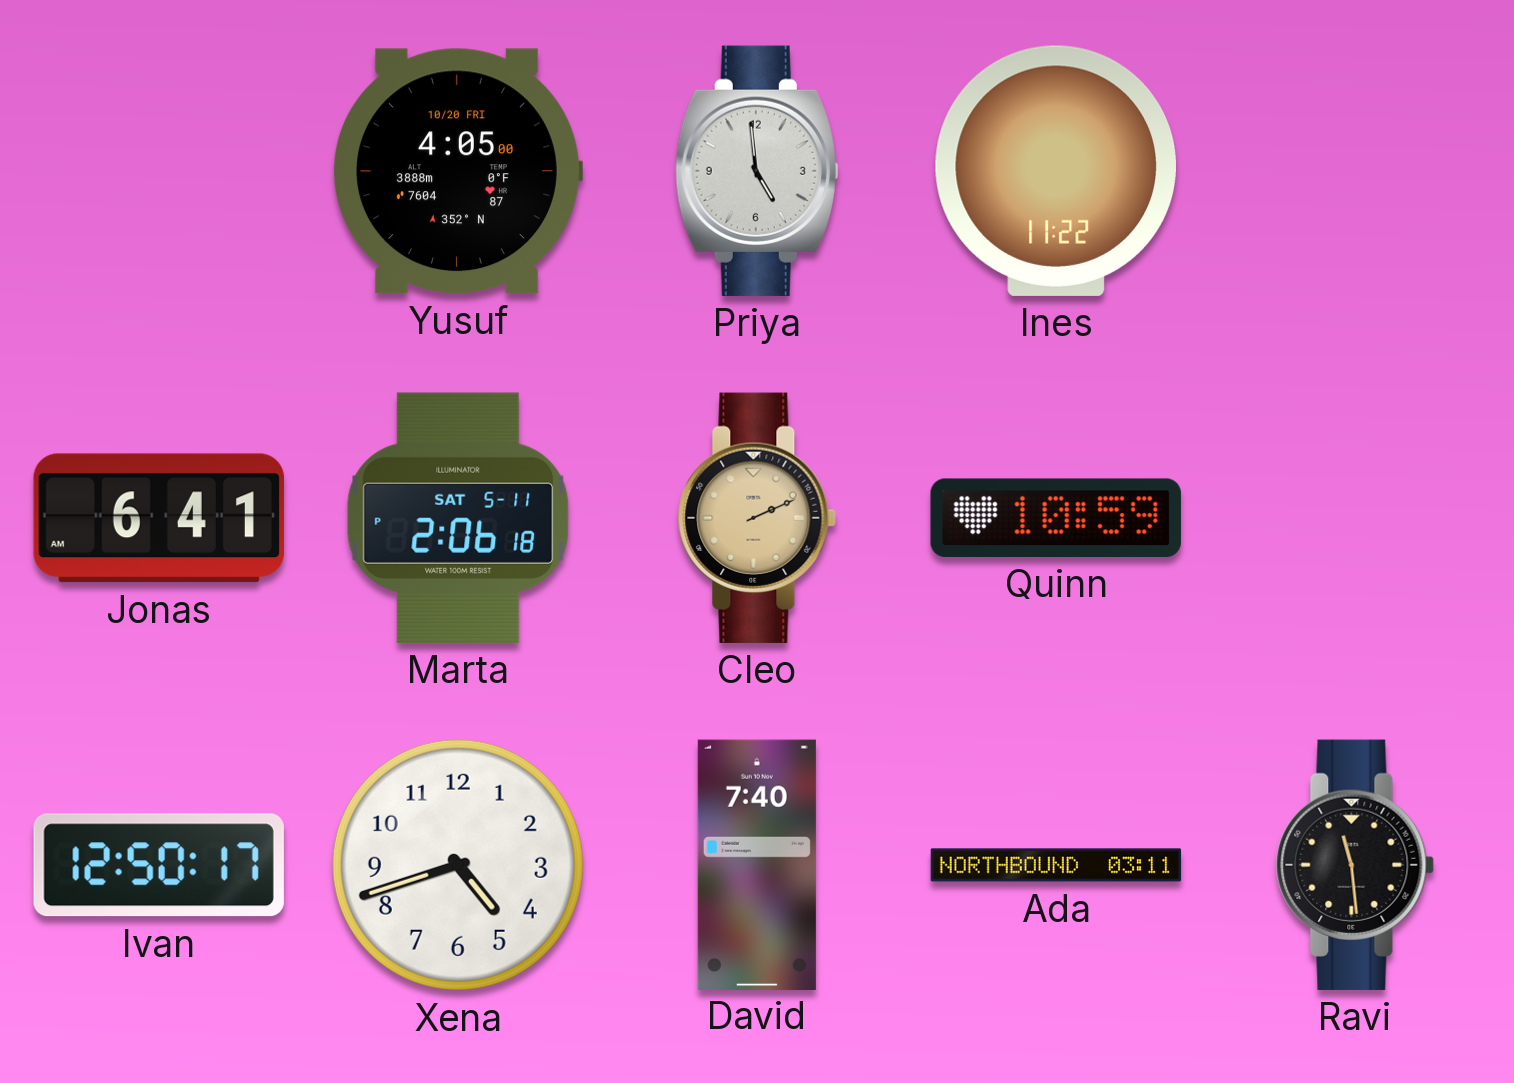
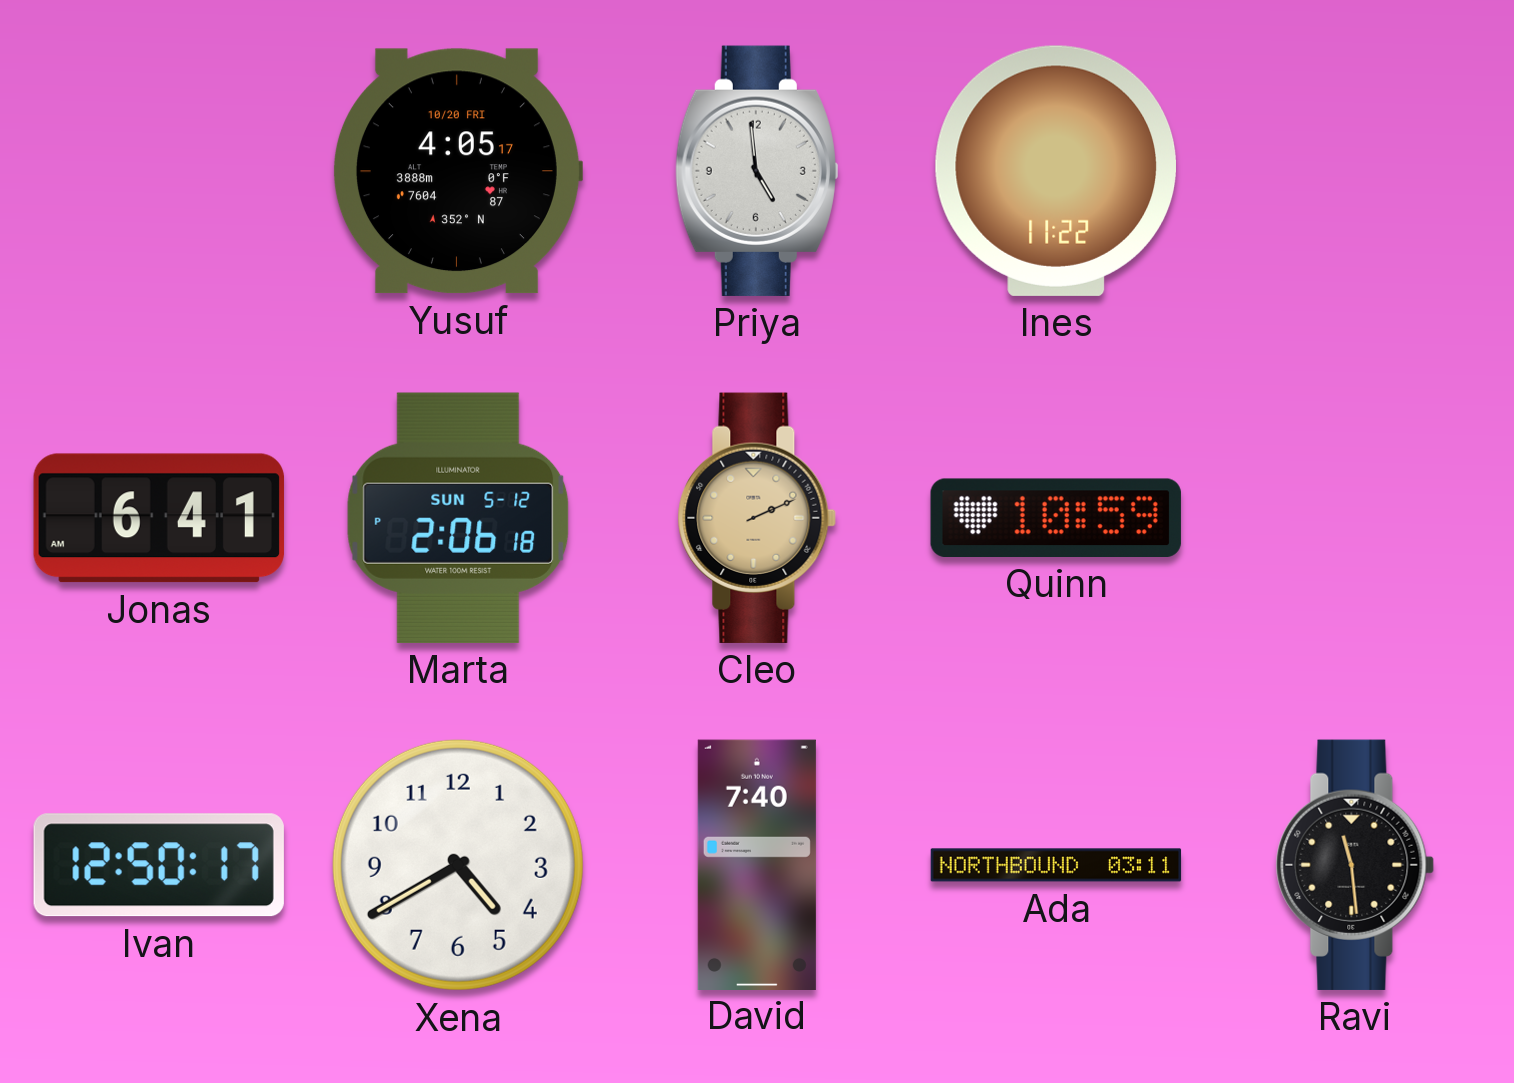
Yusuf: 4:05:00 -> 4:05:17 (457, 171)
Marta date: SAT 5-11 -> SUN 5-12 (458, 518)
Xena: 4:42 -> 4:40 (458, 865)
